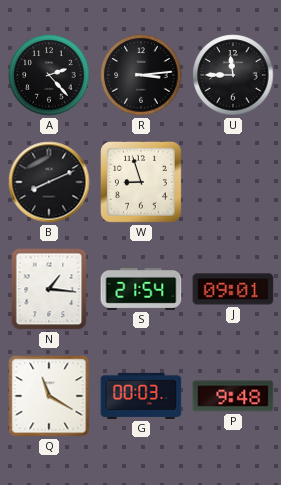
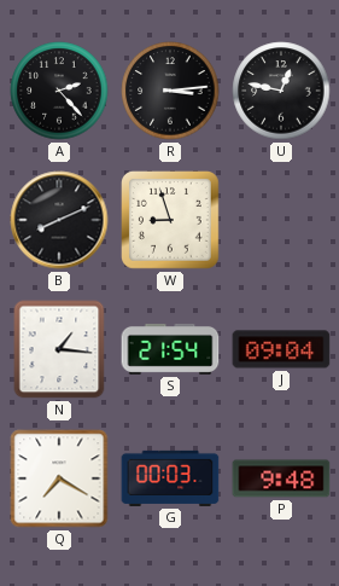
U: 11:45 -> 12:47 (281, 91)
J: 09:01 -> 09:04 (281, 349)
Q: 11:20 -> 7:20 (59, 478)
